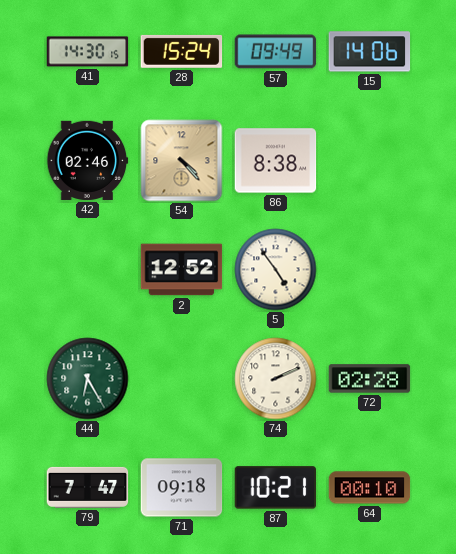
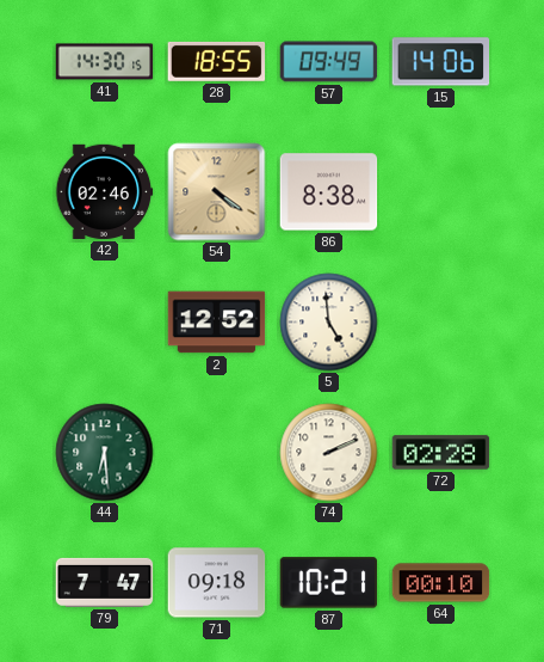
28: 15:24 -> 18:55 (217, 61)
54: 4:23 -> 4:21 (217, 192)
5: 4:54 -> 4:59 (329, 323)
44: 6:25 -> 6:29 (105, 453)
